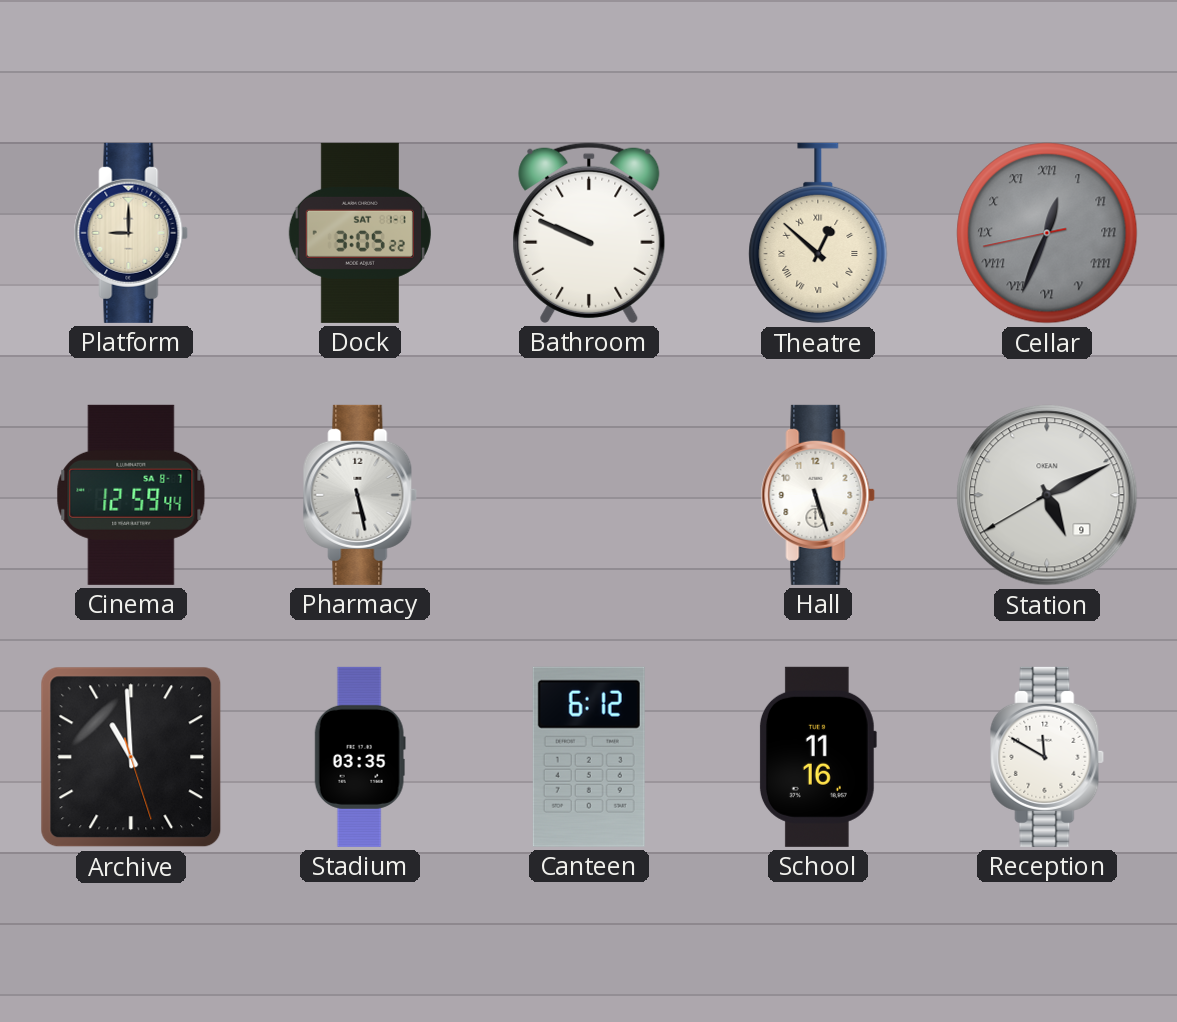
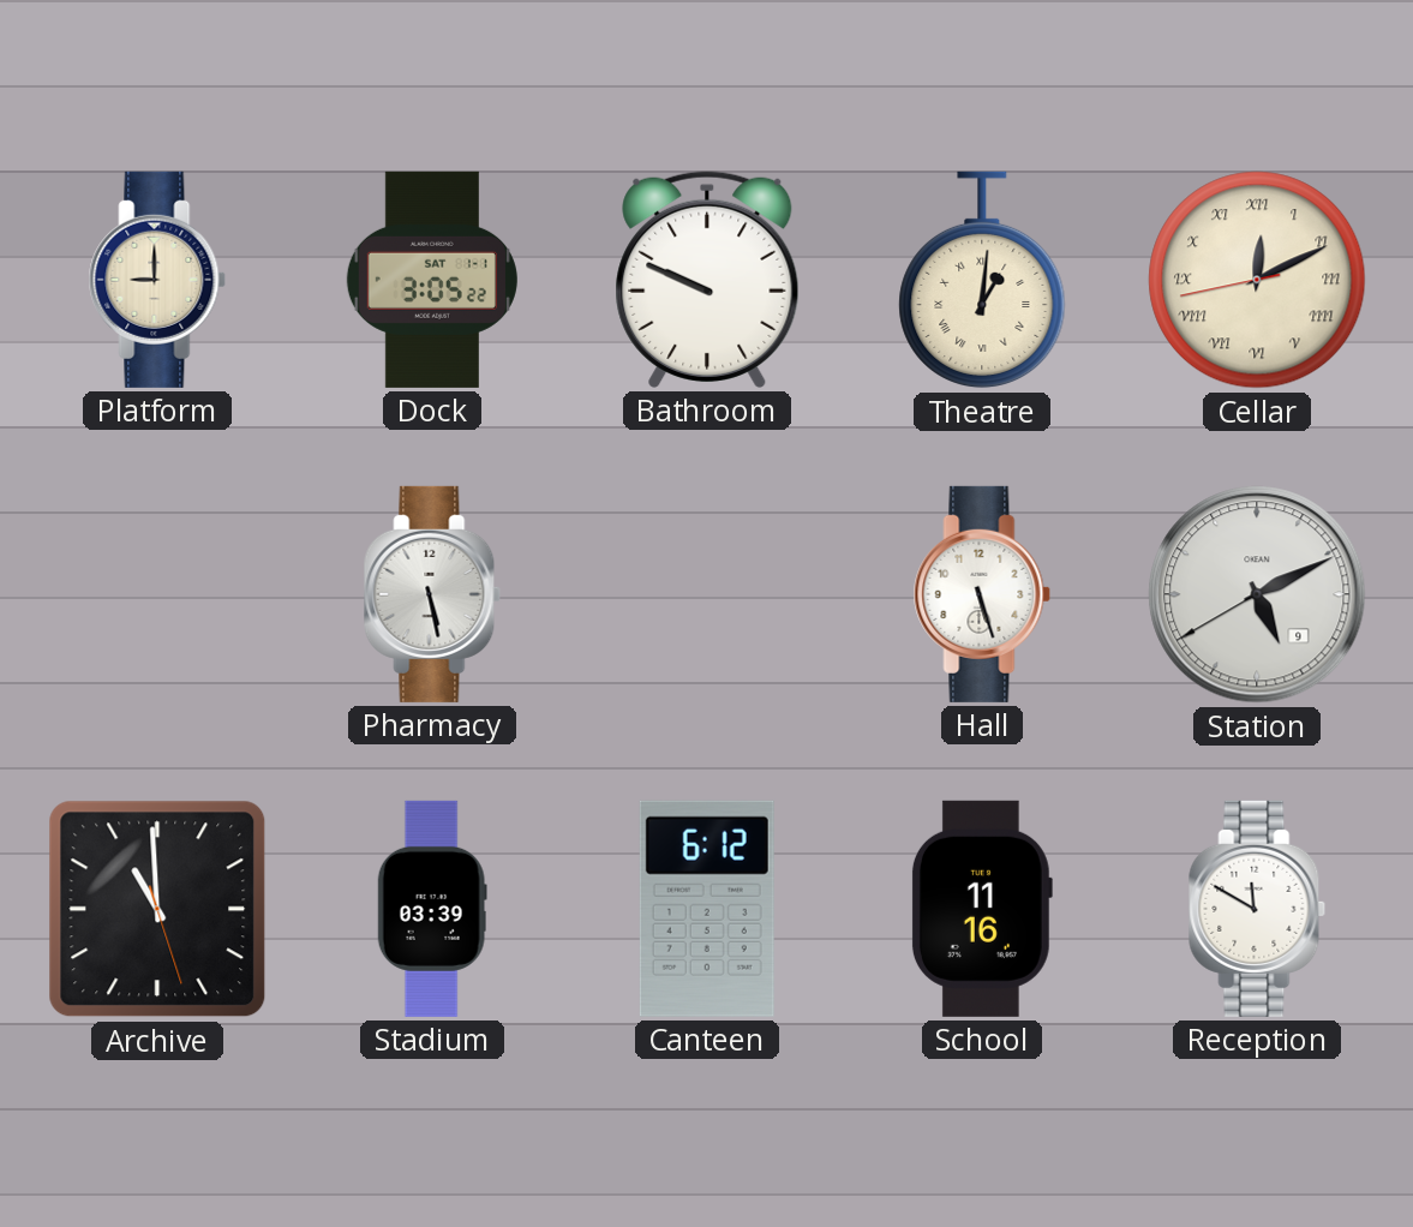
Theatre: 12:52 -> 1:01 (982, 280)
Cellar: 12:33 -> 12:10 (1257, 280)
Cellar dial: grey -> cream (1257, 280)
Cinema: 12:59 -> none (131, 495)
Stadium: 03:35 -> 03:39 (432, 909)
